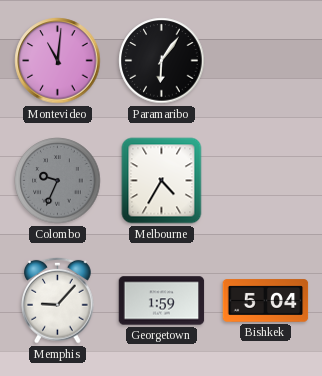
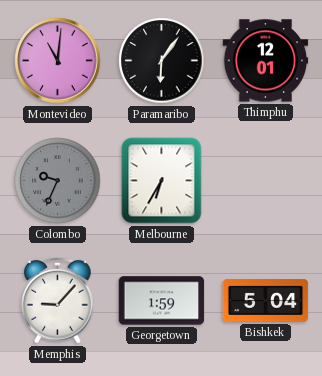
Thimphu: none -> 12:01 (266, 61)
Melbourne: 4:35 -> 6:35 (162, 181)
